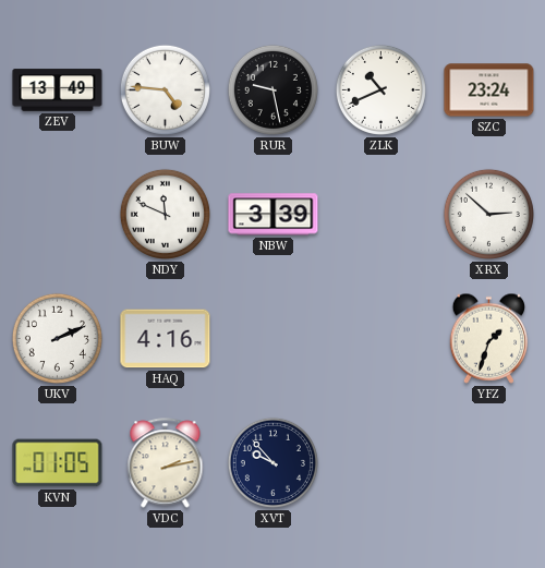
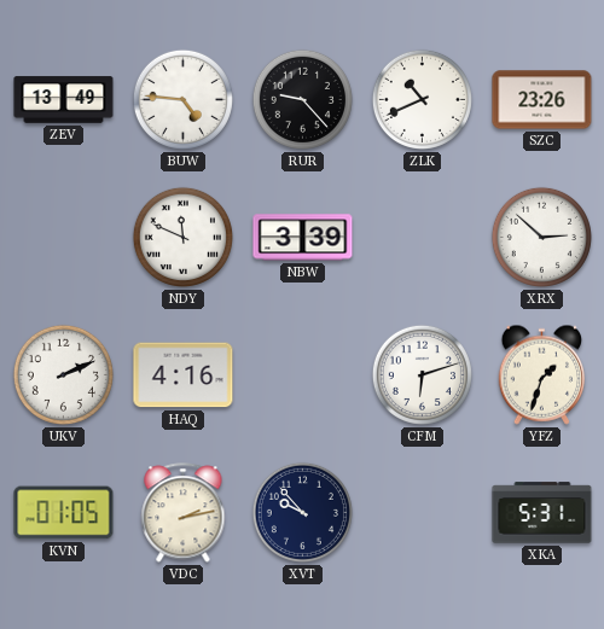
RUR: 9:28 -> 9:23 (302, 99)
SZC: 23:24 -> 23:26 (542, 100)
CFM: none -> 6:12 (422, 374)
XKA: none -> 5:31 (542, 513)
